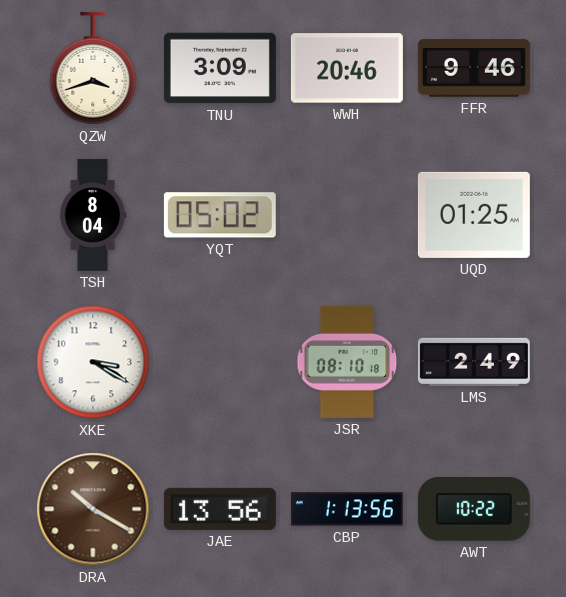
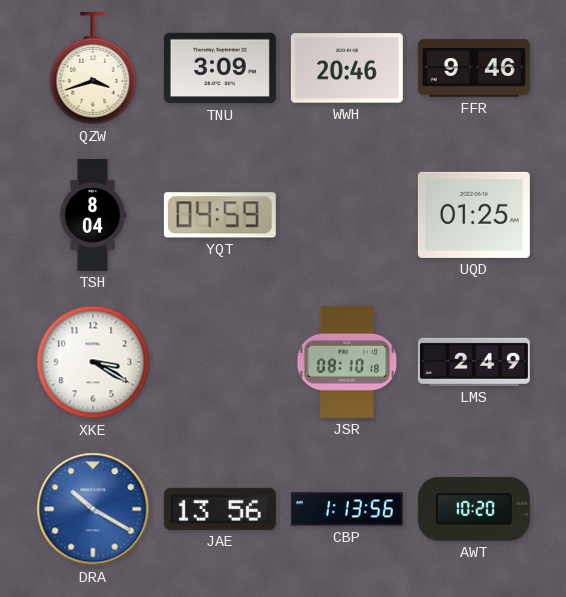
YQT: 05:02 -> 04:59 (220, 215)
DRA dial: brown -> blue (93, 509)
AWT: 10:22 -> 10:20 (474, 509)
